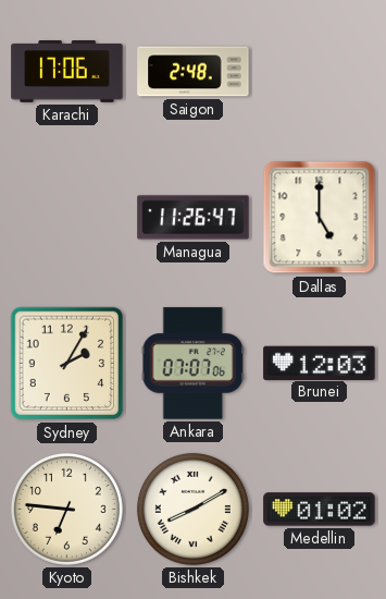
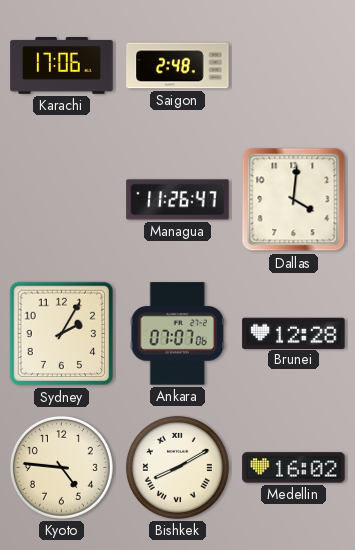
Dallas: 5:00 -> 4:01 (294, 200)
Brunei: 12:03 -> 12:28 (294, 333)
Kyoto: 6:46 -> 4:46 (61, 467)
Medellin: 01:02 -> 16:02 (294, 468)
